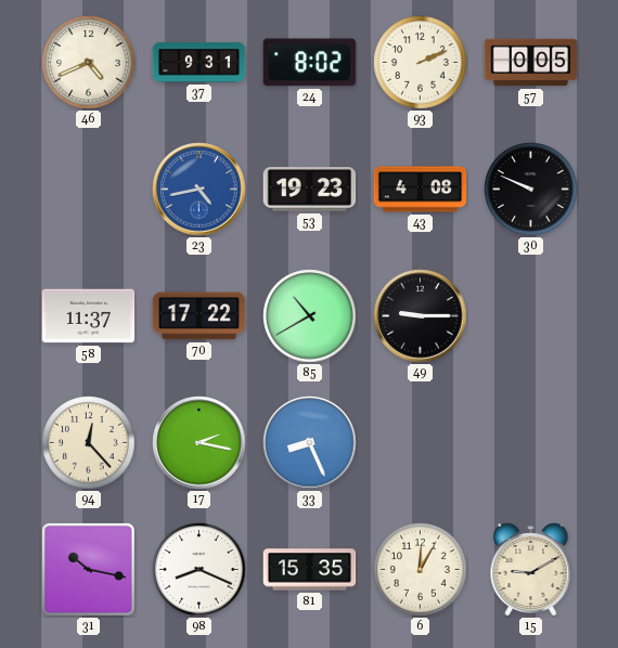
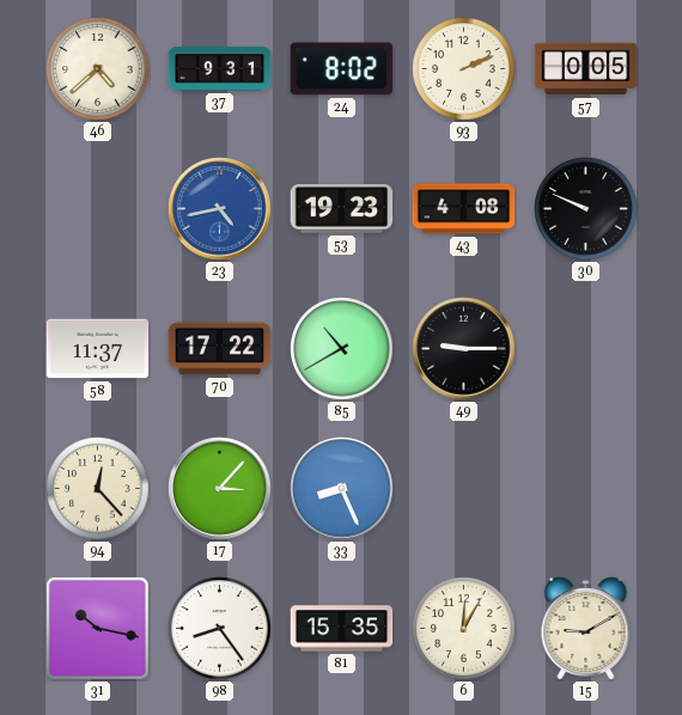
46: 4:41 -> 4:38 (98, 69)
17: 2:17 -> 3:07 (220, 489)
98: 8:19 -> 8:24 (220, 629)
